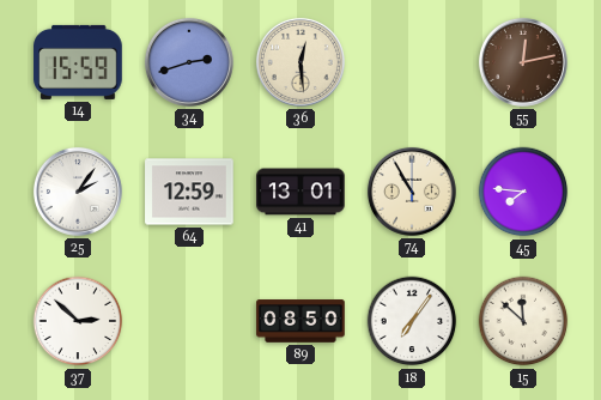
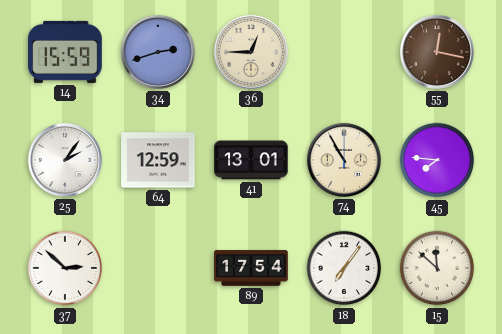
36: 12:29 -> 12:45 (251, 52)
55: 12:13 -> 12:17 (437, 52)
89: 08:50 -> 17:54 (251, 268)
